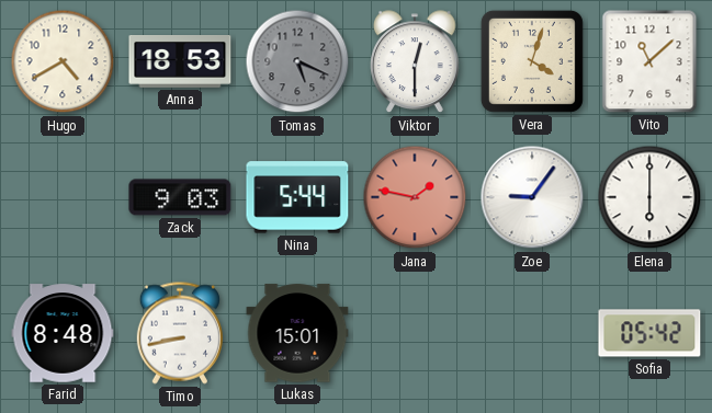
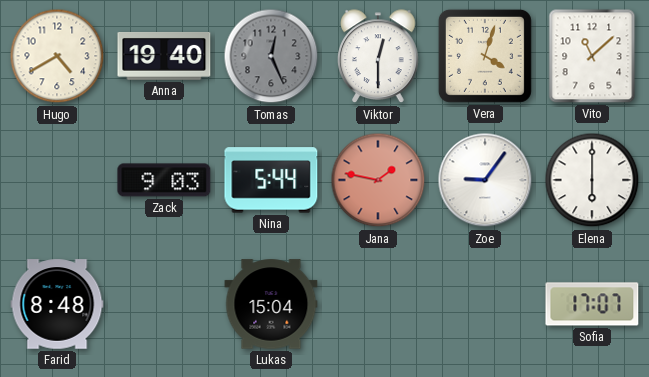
Anna: 18:53 -> 19:40 (164, 57)
Tomas: 5:19 -> 12:26 (271, 56)
Timo: 8:43 -> none (180, 333)
Lukas: 15:01 -> 15:04 (271, 304)
Sofia: 05:42 -> 17:07 (592, 304)
